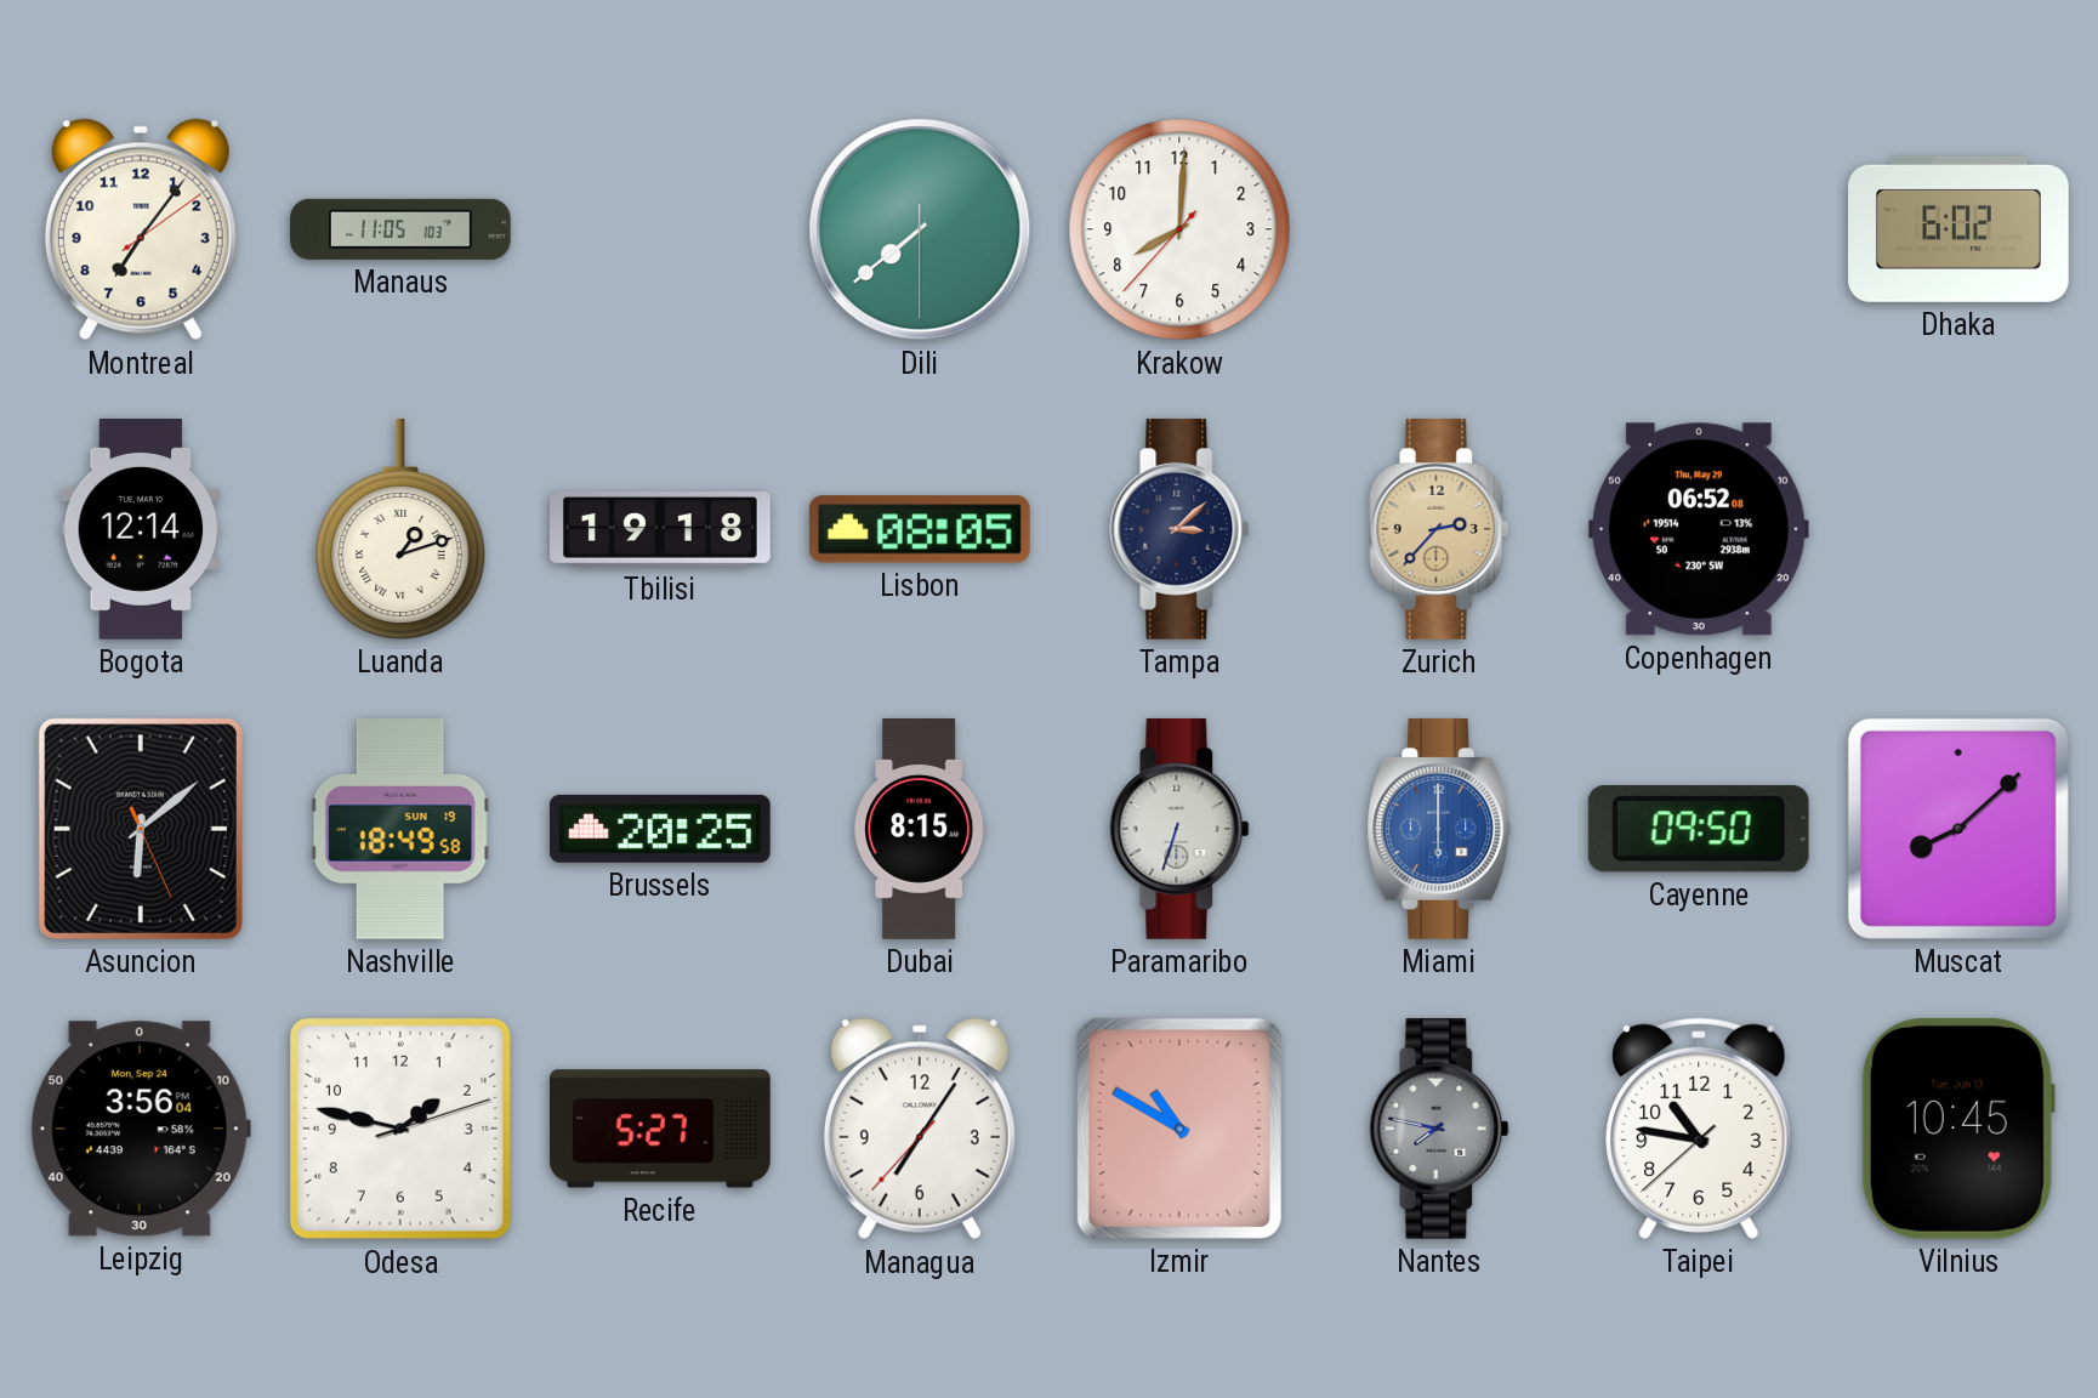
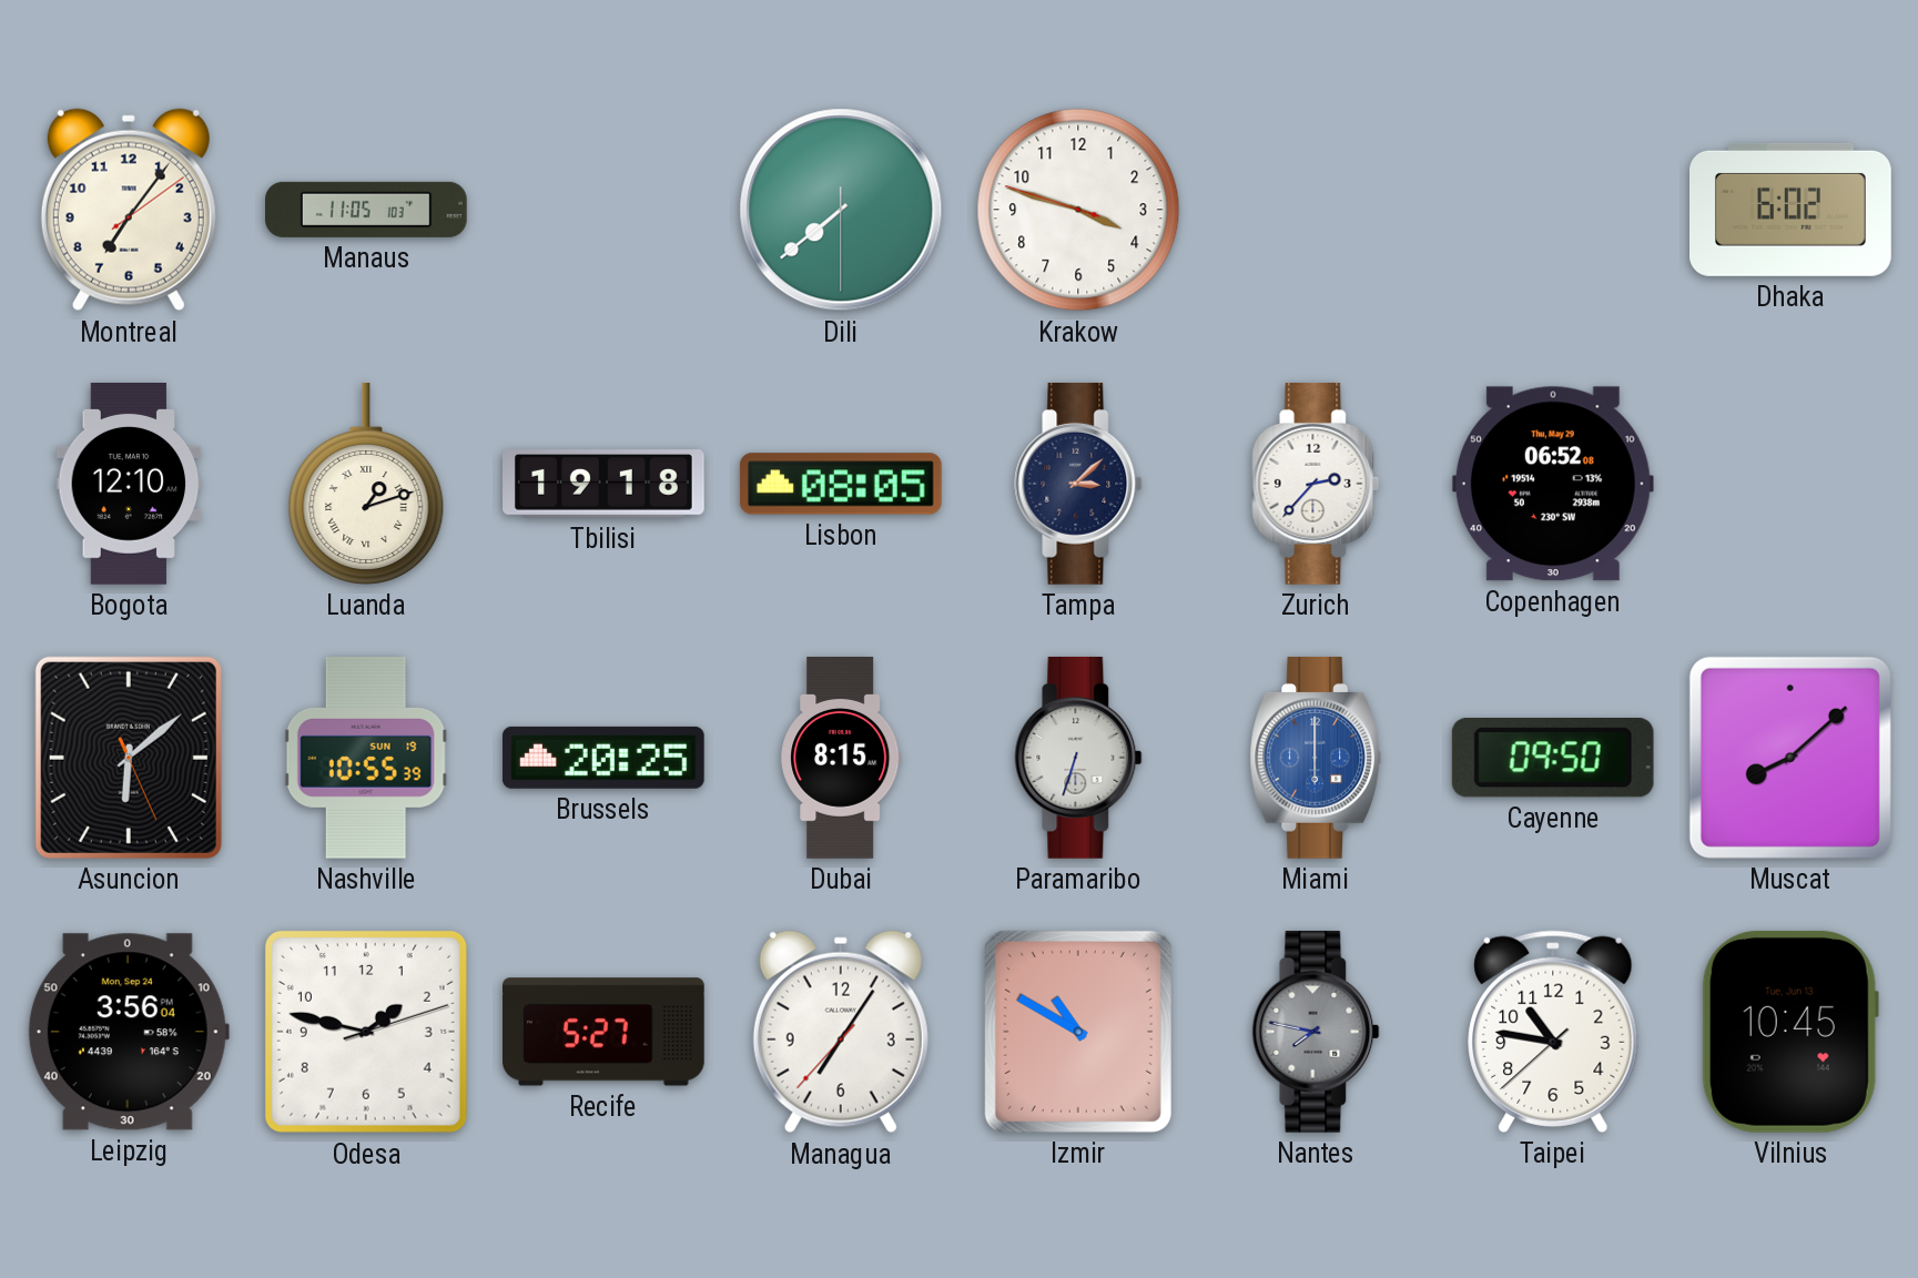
Krakow: 8:00 -> 3:47 (1078, 210)
Bogota: 12:14 -> 12:10 (129, 485)
Zurich dial: champagne -> white (1316, 484)
Nashville: 18:49 -> 10:55 (366, 758)
